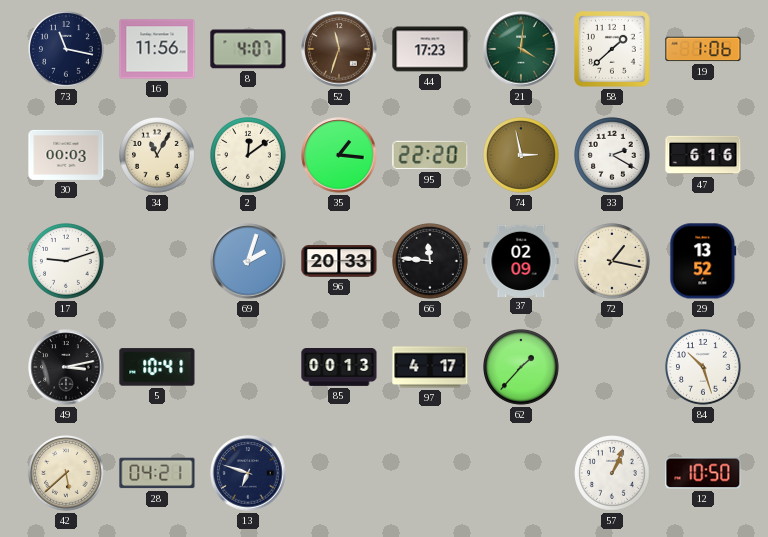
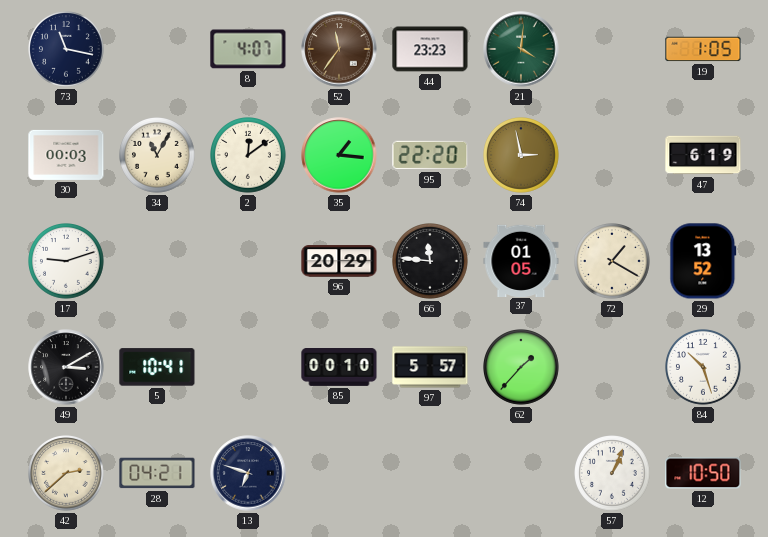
16: 11:56 -> none (157, 49)
52: 11:33 -> 11:36 (339, 49)
44: 17:23 -> 23:23 (430, 49)
58: 1:38 -> none (612, 49)
19: 1:06 -> 1:05 (703, 49)
33: 2:20 -> none (613, 156)
47: 6:16 -> 6:19 (703, 155)
69: 2:03 -> none (248, 261)
96: 20:33 -> 20:29 (339, 261)
37: 02:09 -> 01:05 (521, 260)
72: 1:17 -> 1:20 (613, 262)
49: 3:13 -> 3:10 (66, 367)
85: 00:13 -> 00:10 (339, 368)
97: 4:17 -> 5:57 (430, 367)
42: 5:38 -> 2:38 (67, 474)
